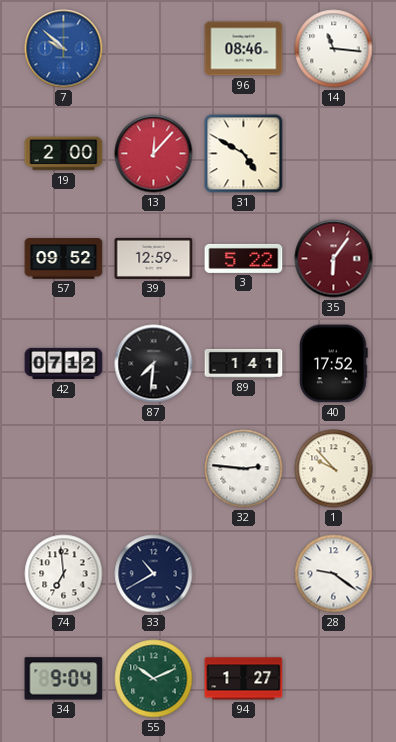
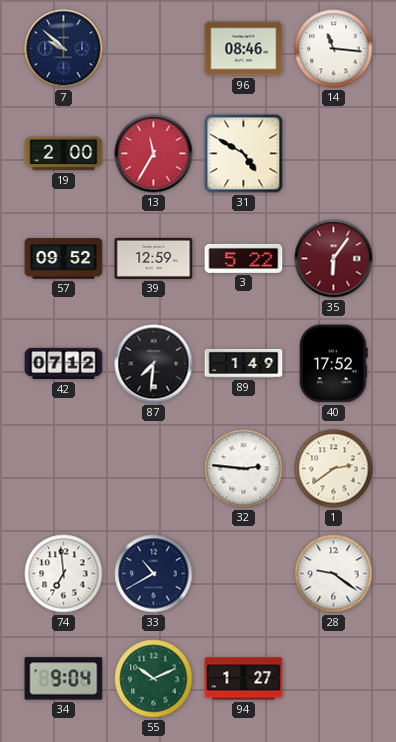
7 dial: blue -> navy (64, 49)
13: 12:07 -> 11:35 (154, 154)
89: 1:41 -> 1:49 (244, 363)
1: 9:53 -> 2:39 (334, 469)
